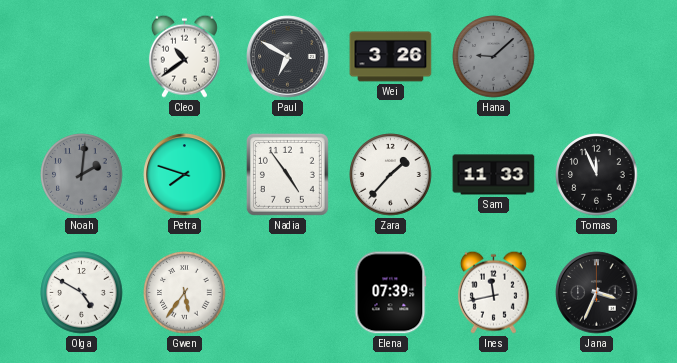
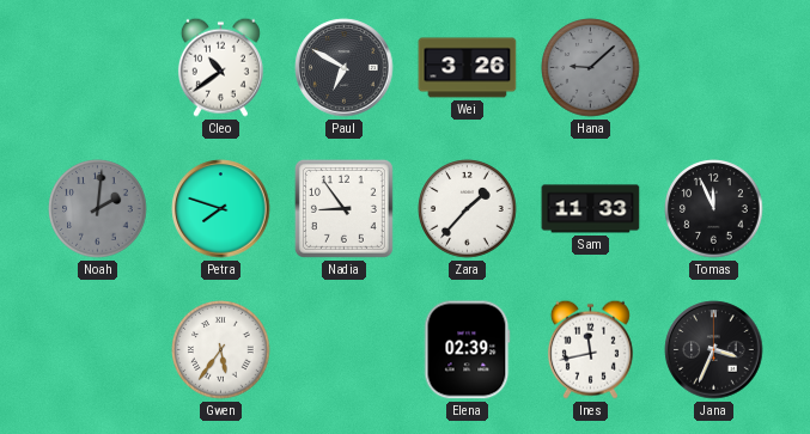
Nadia: 4:54 -> 8:54 (343, 208)
Olga: 4:50 -> none (82, 293)
Elena: 07:39 -> 02:39 (468, 350)
